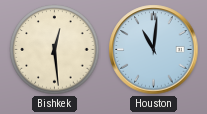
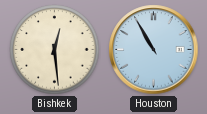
Houston: 11:01 -> 10:55 (154, 50)
